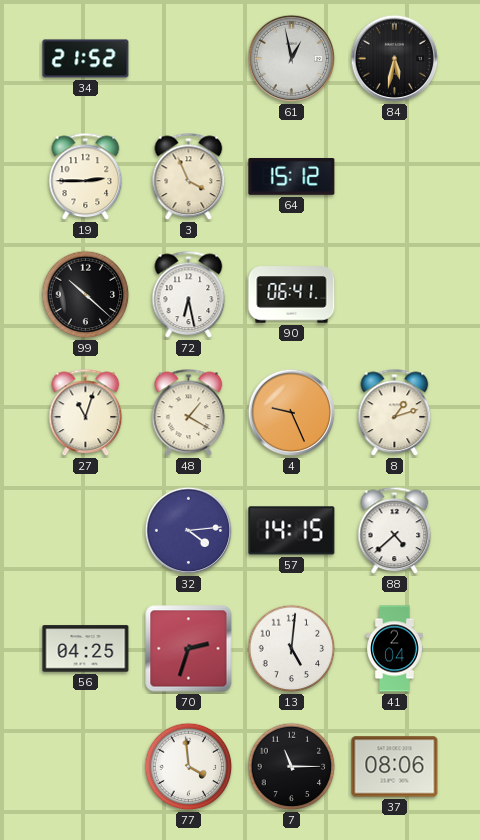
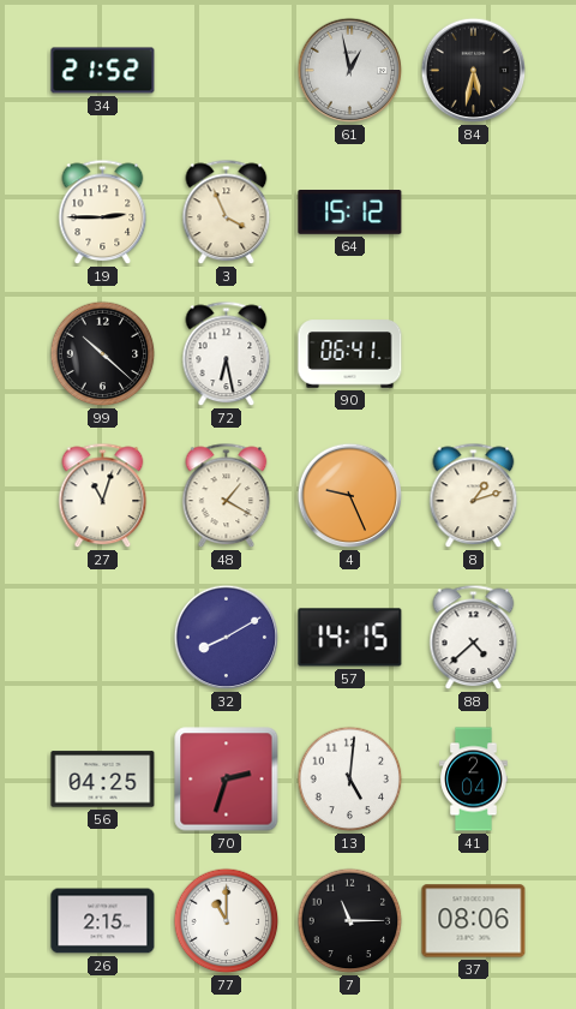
32: 4:14 -> 8:10 (227, 638)
26: none -> 2:15 (103, 921)
77: 3:59 -> 11:00 (227, 921)
